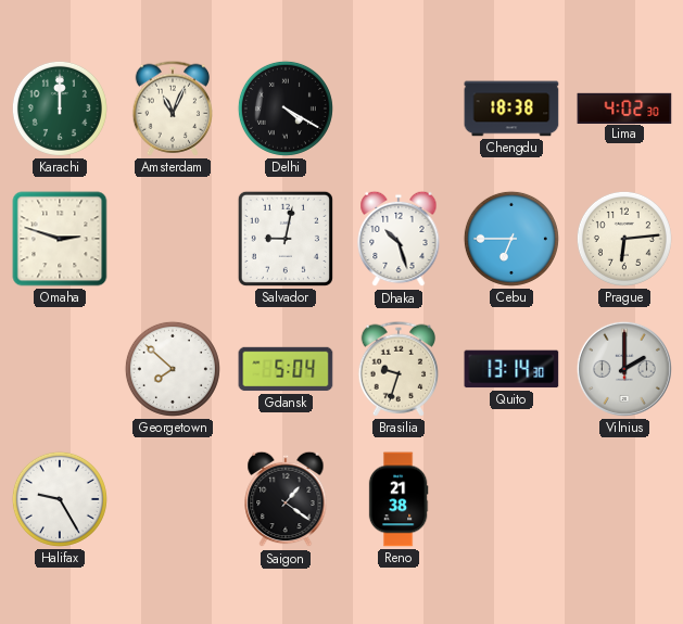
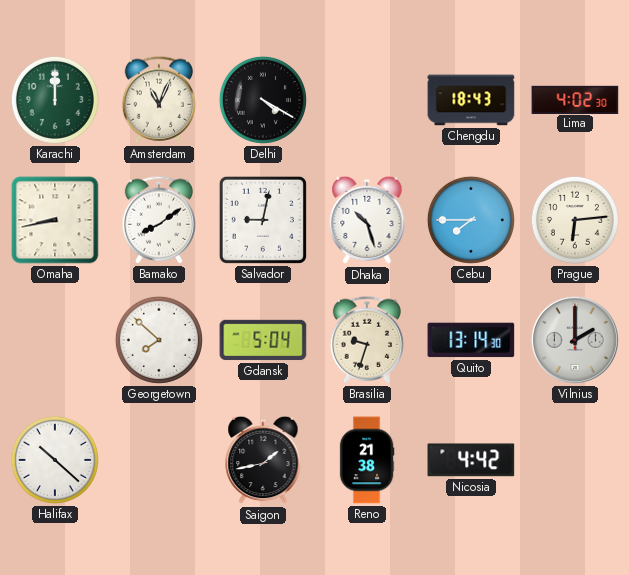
Chengdu: 18:38 -> 18:43 (471, 100)
Omaha: 2:48 -> 8:43 (55, 220)
Bamako: none -> 8:09 (159, 220)
Cebu: 6:45 -> 7:45 (471, 220)
Halifax: 9:25 -> 10:22 (55, 460)
Saigon: 1:21 -> 1:43 (263, 460)
Nicosia: none -> 4:42 (471, 460)
